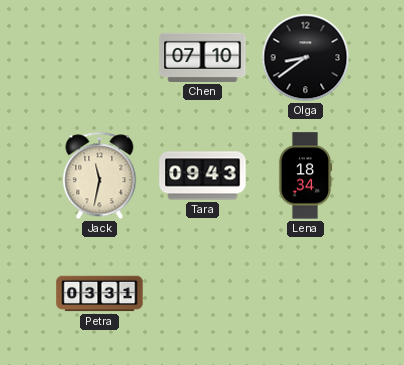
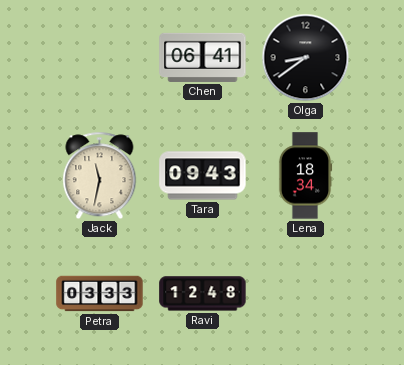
Chen: 07:10 -> 06:41 (203, 57)
Petra: 03:31 -> 03:33 (100, 294)
Ravi: none -> 12:48 (203, 294)
